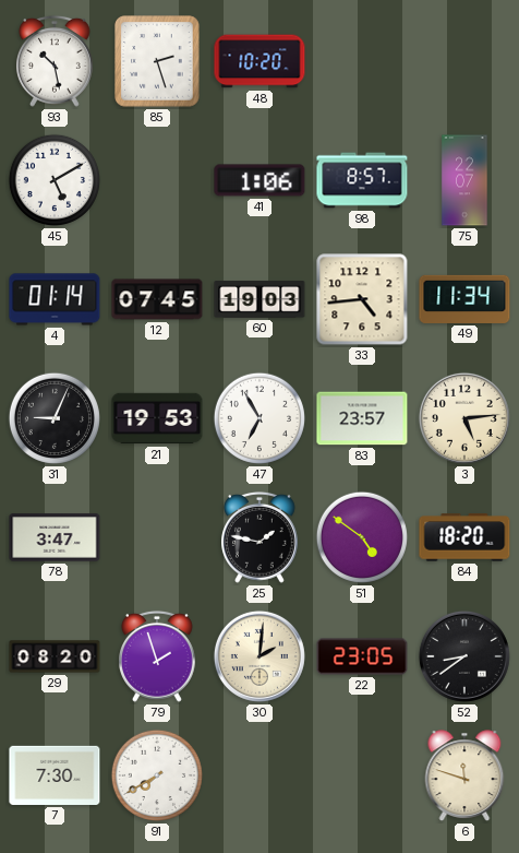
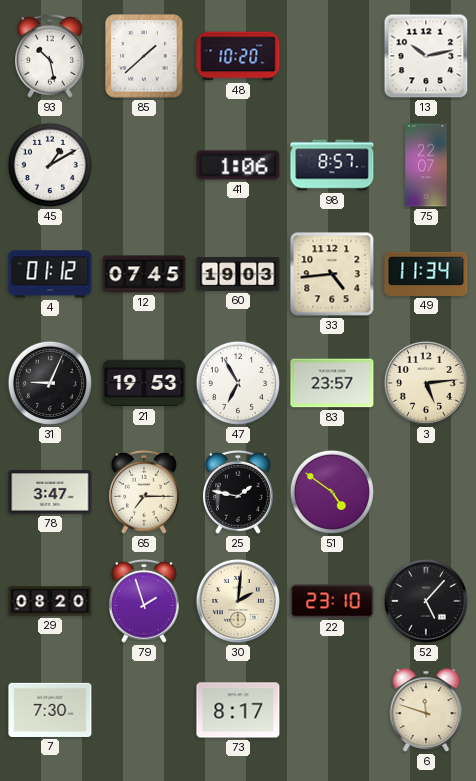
85: 2:27 -> 1:38 (144, 56)
13: none -> 10:13 (426, 56)
45: 5:10 -> 1:10 (50, 165)
4: 01:14 -> 01:12 (50, 274)
65: none -> 7:15 (145, 492)
84: 18:20 -> none (464, 537)
22: 23:05 -> 23:10 (332, 601)
52: 8:39 -> 5:07 (426, 601)
91: 7:40 -> none (157, 775)
73: none -> 8:17 (238, 710)
